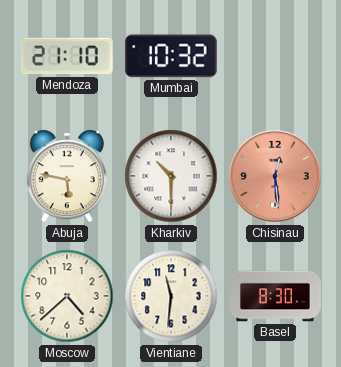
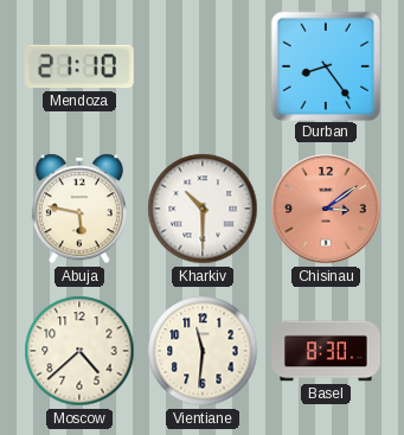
Mumbai: 10:32 -> none (172, 56)
Durban: none -> 8:24 (325, 65)
Chisinau: 12:29 -> 3:09 (326, 209)
